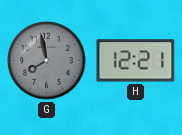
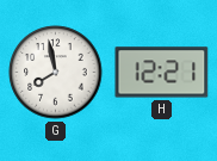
G dial: grey -> white (56, 73)
